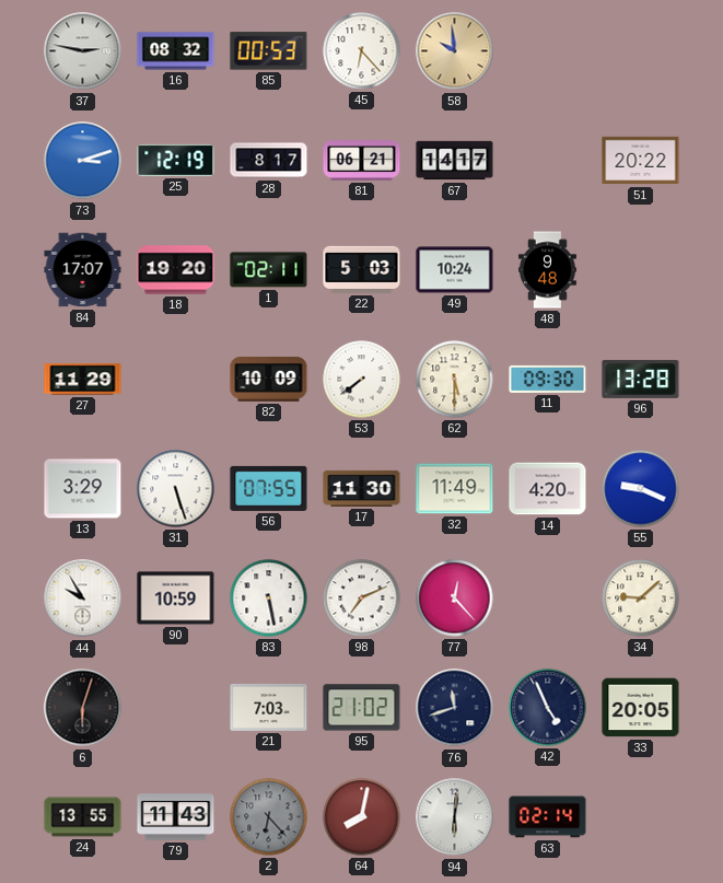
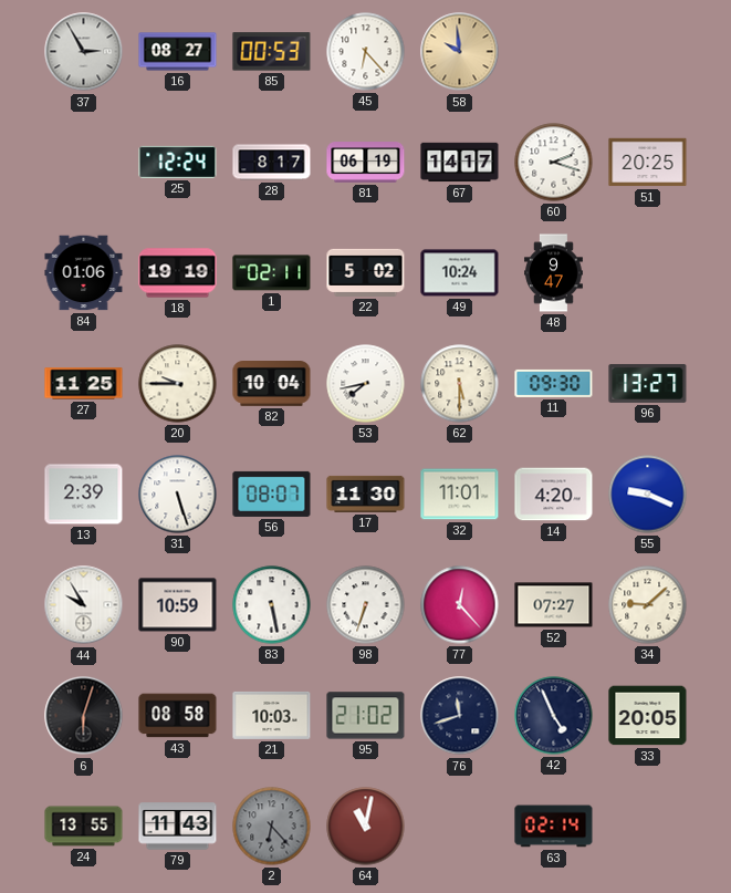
37: 2:47 -> 2:55 (84, 52)
16: 08:32 -> 08:27 (178, 52)
73: 3:12 -> none (83, 161)
25: 12:19 -> 12:24 (178, 162)
81: 06:21 -> 06:19 (366, 163)
60: none -> 2:18 (554, 163)
51: 20:22 -> 20:25 (648, 163)
84: 17:07 -> 01:06 (84, 273)
18: 19:20 -> 19:19 (178, 273)
22: 5:03 -> 5:02 (366, 272)
48: 9:48 -> 9:47 (554, 273)
27: 11:29 -> 11:25 (84, 384)
20: none -> 9:45 (178, 384)
82: 10:09 -> 10:04 (272, 384)
53: 7:39 -> 7:43 (366, 384)
96: 13:28 -> 13:27 (648, 384)
13: 3:29 -> 2:39 (84, 495)
56: 07:55 -> 08:07 (272, 494)
32: 11:49 -> 11:01 (460, 495)
98: 7:11 -> 6:33 (366, 605)
52: none -> 07:27 (554, 605)
43: none -> 08:58 (178, 716)
21: 7:03 -> 10:03 (272, 715)
64: 8:02 -> 11:02 (366, 827)
94: 6:01 -> none (455, 817)
